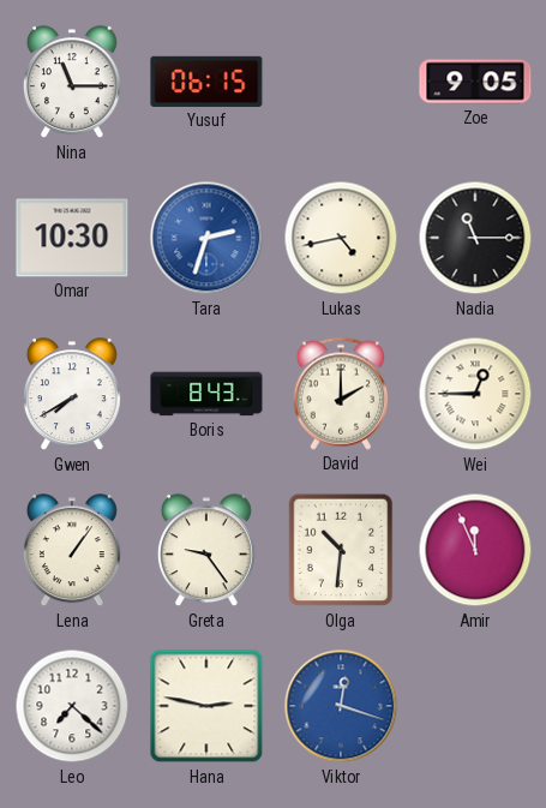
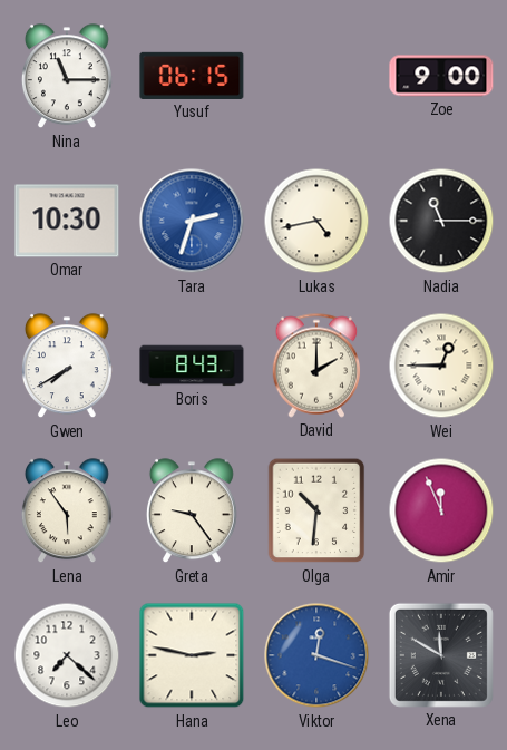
Zoe: 9:05 -> 9:00 (441, 76)
Lena: 1:06 -> 5:54 (67, 512)
Xena: none -> 11:50 (441, 655)
